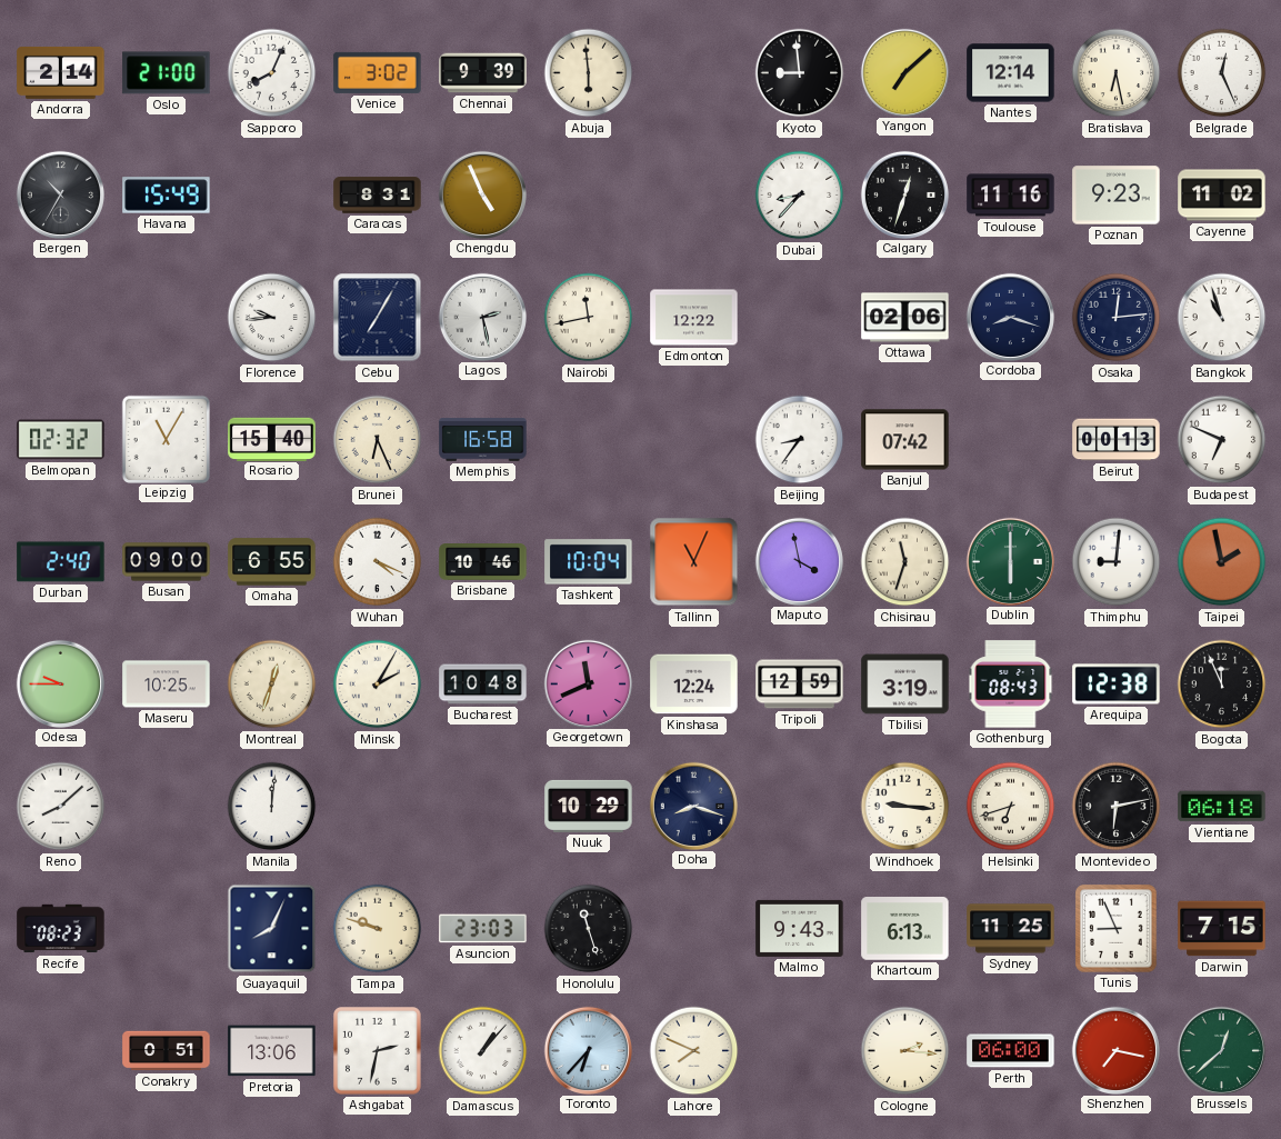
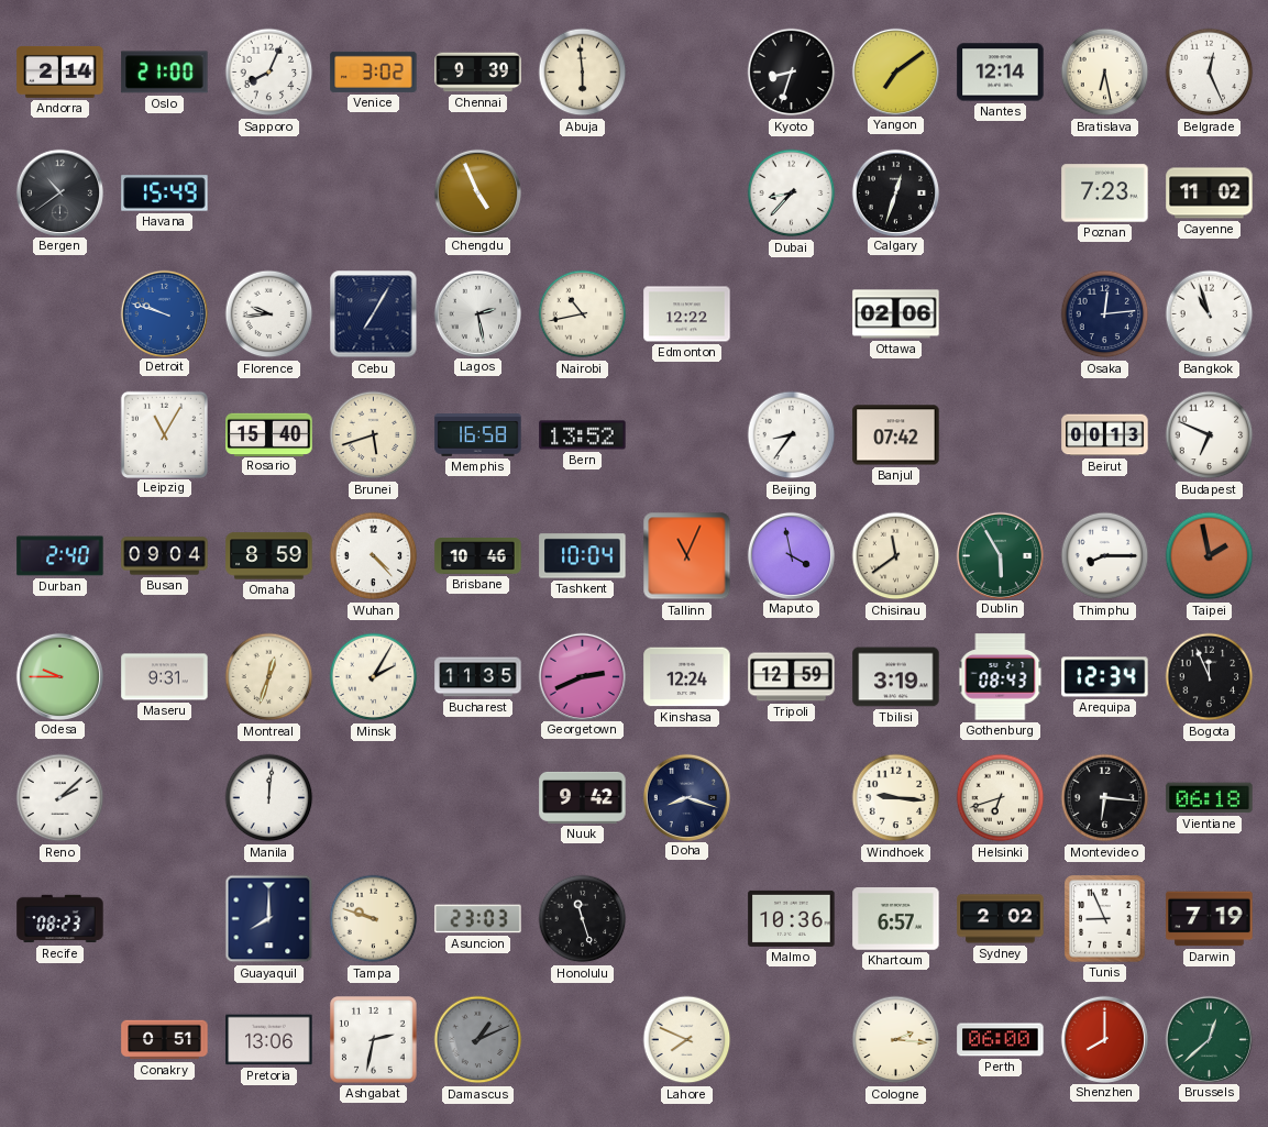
Kyoto: 8:59 -> 8:33 (792, 73)
Yangon: 7:08 -> 7:09 (895, 71)
Bergen: 10:35 -> 10:39 (59, 192)
Caracas: 8:31 -> none (378, 196)
Toulouse: 11:16 -> none (1011, 196)
Poznan: 9:23 -> 7:23 (1105, 194)
Detroit: none -> 9:48 (164, 313)
Nairobi: 11:43 -> 10:43 (583, 314)
Cordoba: 8:18 -> none (1010, 317)
Belmopan: 02:32 -> none (61, 440)
Brunei: 6:26 -> 5:42 (374, 435)
Bern: none -> 13:52 (583, 435)
Busan: 09:00 -> 09:04 (165, 556)
Omaha: 6:55 -> 8:59 (269, 556)
Wuhan: 4:19 -> 4:23 (374, 556)
Chisinau: 11:33 -> 11:39 (896, 556)
Dublin: 6:00 -> 5:55 (1000, 555)
Thimphu: 9:01 -> 8:15 (1105, 556)
Maseru: 10:25 -> 9:31 (165, 677)
Bucharest: 10:48 -> 11:35 (478, 677)
Georgetown: 11:41 -> 2:41 (582, 676)
Arequipa: 12:38 -> 12:34 (1105, 677)
Reno: 8:08 -> 2:08 (60, 798)
Nuuk: 10:29 -> 9:42 (583, 797)
Montevideo: 6:13 -> 6:16 (1105, 798)
Guayaquil: 8:04 -> 8:00 (269, 919)
Malmo: 9:43 -> 10:36 (792, 918)
Khartoum: 6:13 -> 6:57 (896, 919)
Sydney: 11:25 -> 2:02 (1001, 919)
Darwin: 7:15 -> 7:19 (1210, 919)
Damascus: 1:07 -> 1:11 (478, 1040)
Damascus dial: white -> grey (478, 1040)
Toronto: 6:37 -> none (588, 1050)
Shenzhen: 7:17 -> 8:00 (1104, 1039)
